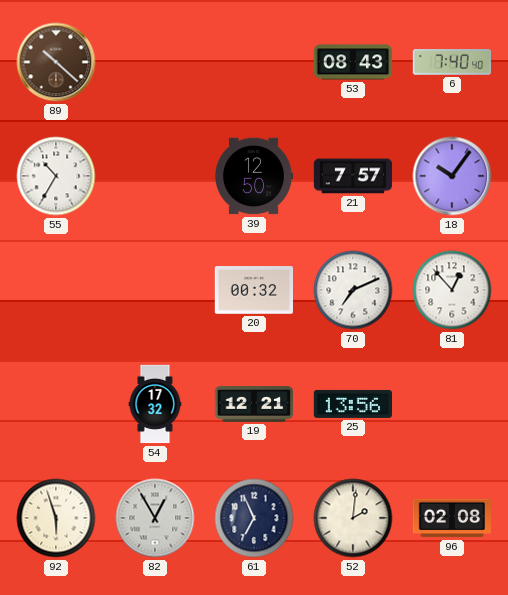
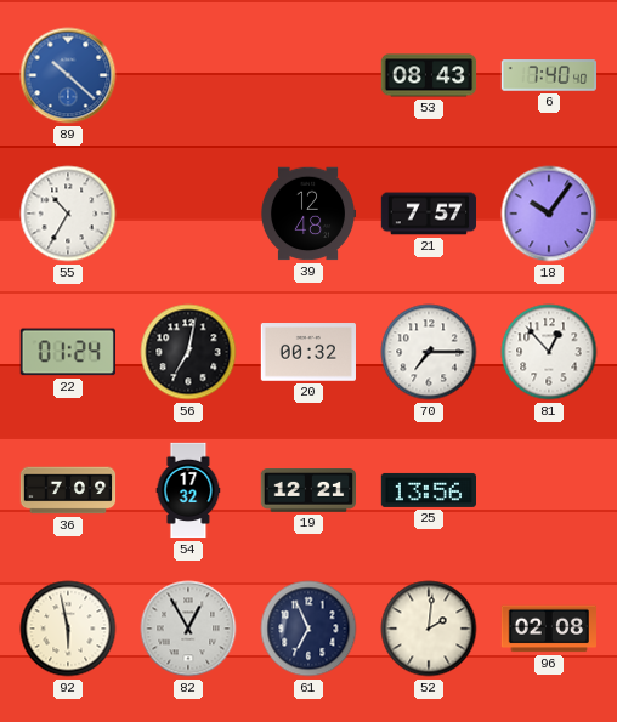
89 dial: brown -> blue (68, 75)
39: 12:50 -> 12:48 (308, 214)
22: none -> 01:24 (68, 352)
56: none -> 7:02 (188, 352)
70: 7:11 -> 7:15 (429, 352)
36: none -> 7:09 (68, 490)
92: 5:57 -> 5:58 (68, 629)
